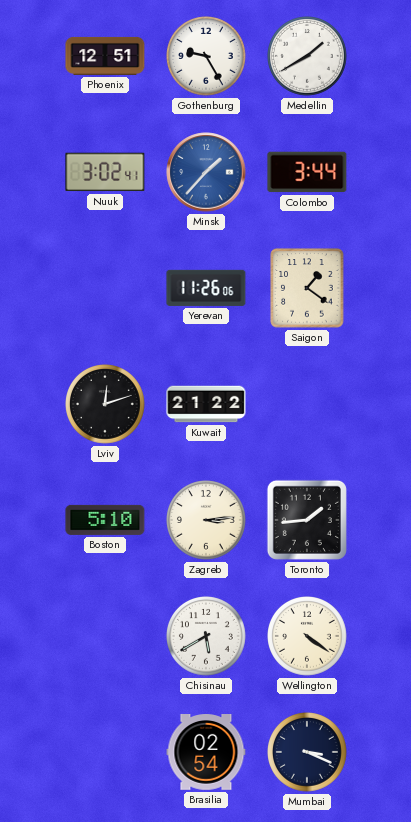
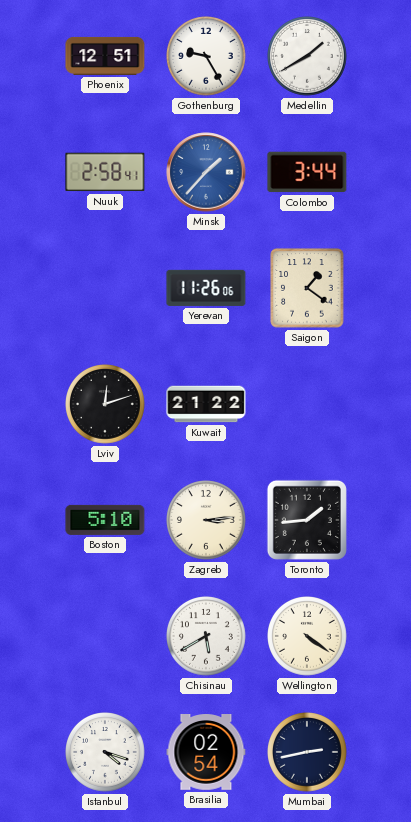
Nuuk: 3:02 -> 2:58 (105, 172)
Istanbul: none -> 4:18 (106, 753)
Mumbai: 3:19 -> 2:43 (308, 753)
